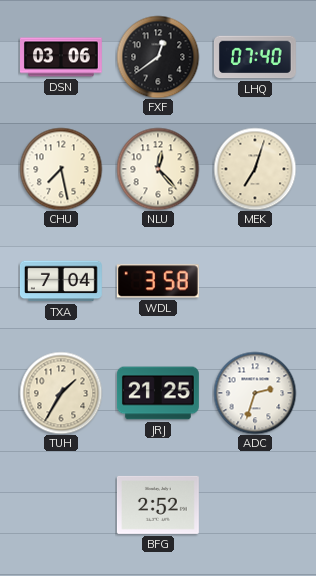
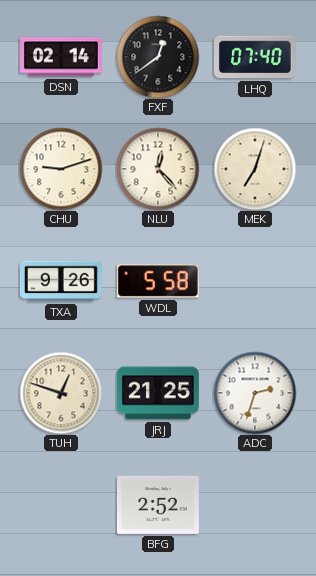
DSN: 03:06 -> 02:14 (62, 57)
CHU: 7:28 -> 9:12 (61, 169)
TXA: 7:04 -> 9:26 (61, 281)
WDL: 3:58 -> 5:58 (158, 281)
TUH: 1:35 -> 12:48 (61, 393)
